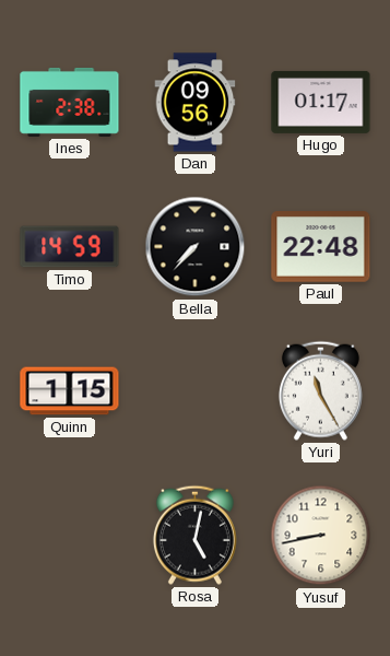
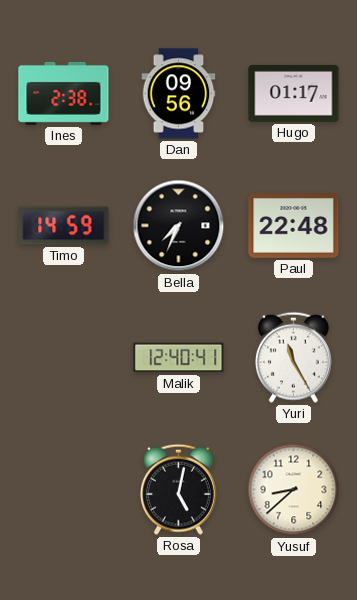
Bella: 7:37 -> 7:34 (179, 226)
Quinn: 1:15 -> none (70, 391)
Malik: none -> 12:40 (179, 358)
Yusuf: 8:43 -> 8:38 (294, 490)
